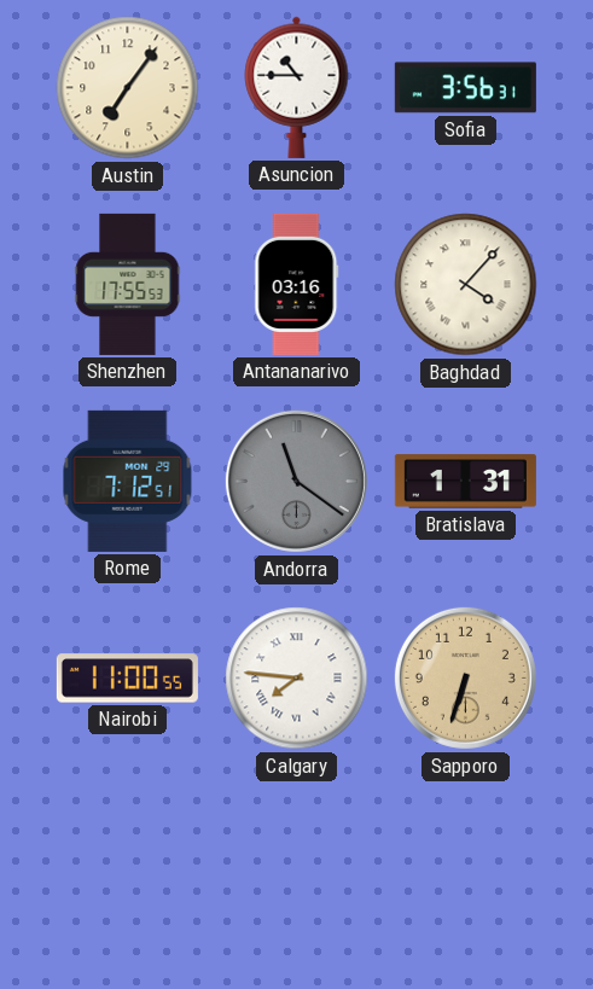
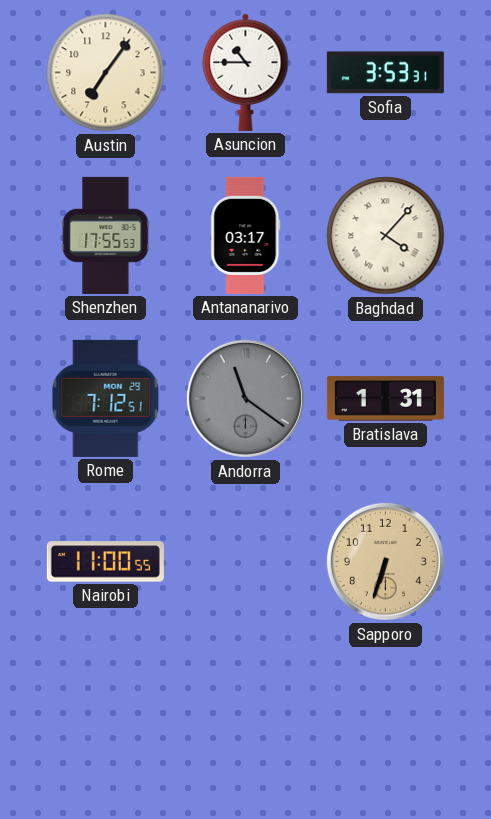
Sofia: 3:56 -> 3:53 (385, 73)
Antananarivo: 03:16 -> 03:17 (246, 235)
Calgary: 7:46 -> none (297, 679)
